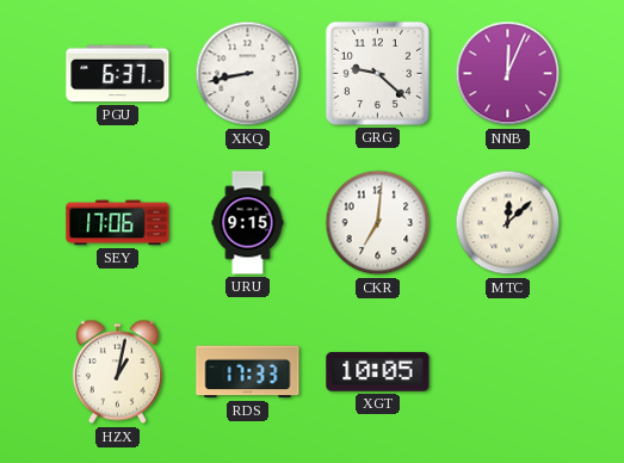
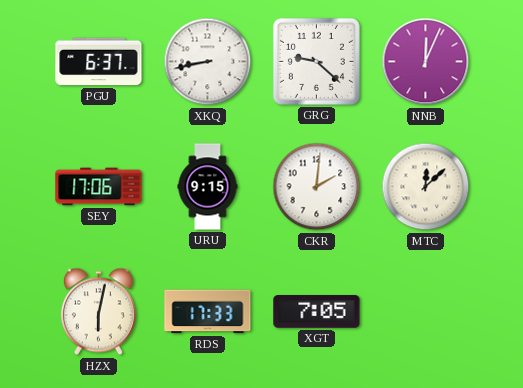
CKR: 7:01 -> 2:01 (317, 187)
HZX: 1:02 -> 6:02 (98, 312)
XGT: 10:05 -> 7:05 (317, 312)
